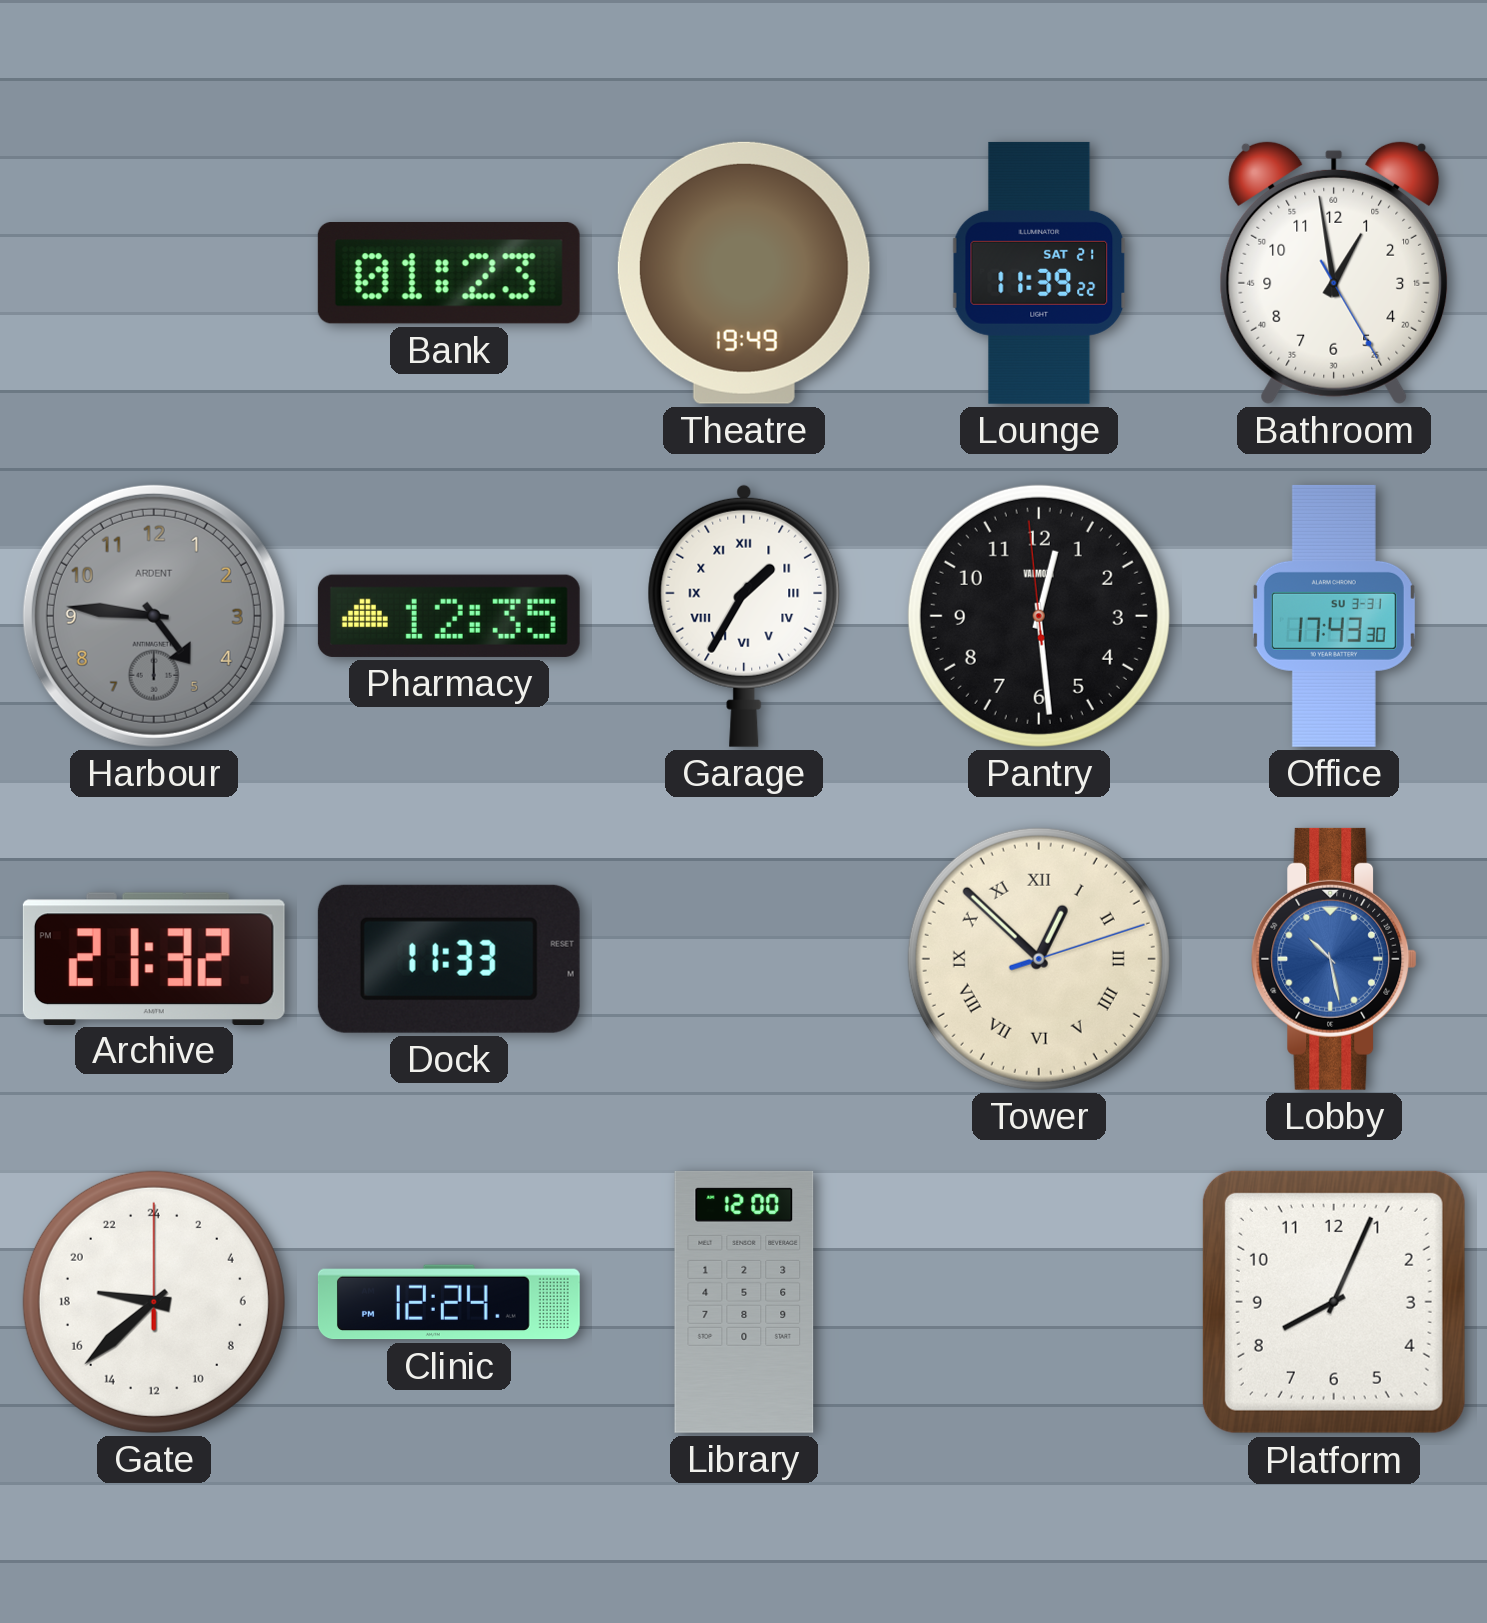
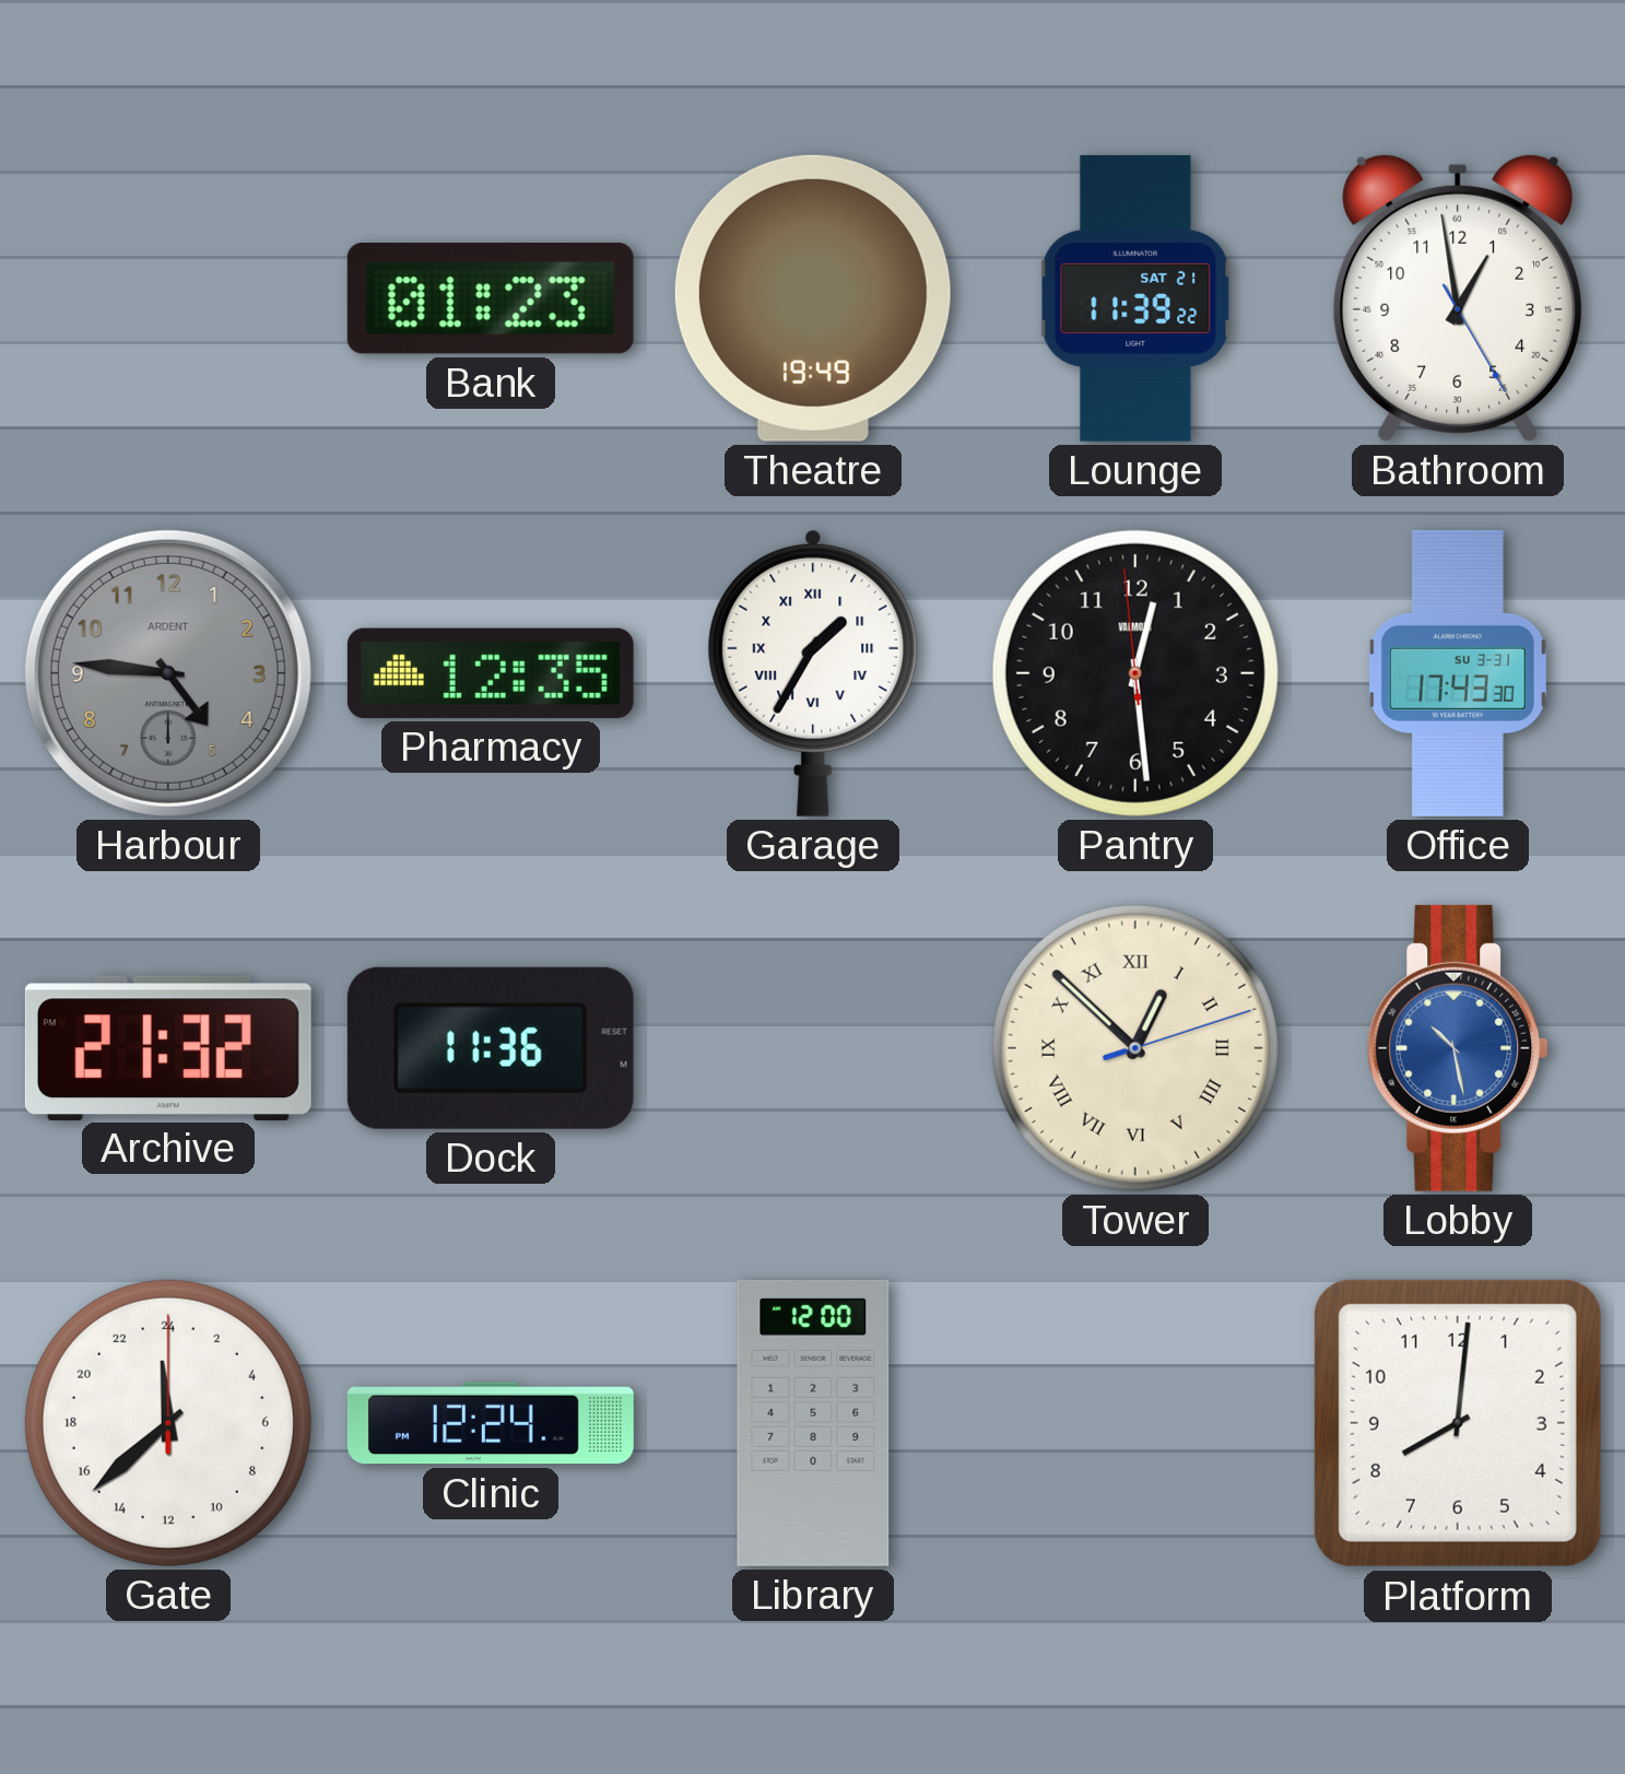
Dock: 11:33 -> 11:36 (491, 1048)
Gate: 18:38 -> 23:38 (168, 1423)
Platform: 8:04 -> 8:01 (1458, 1423)
